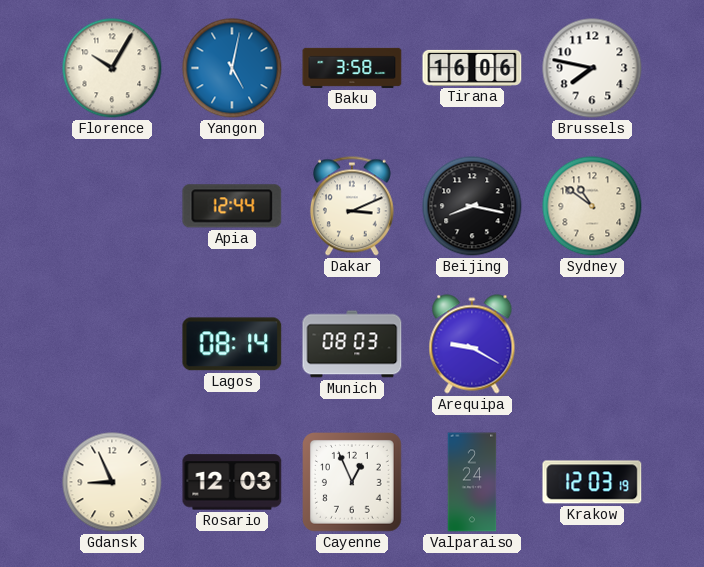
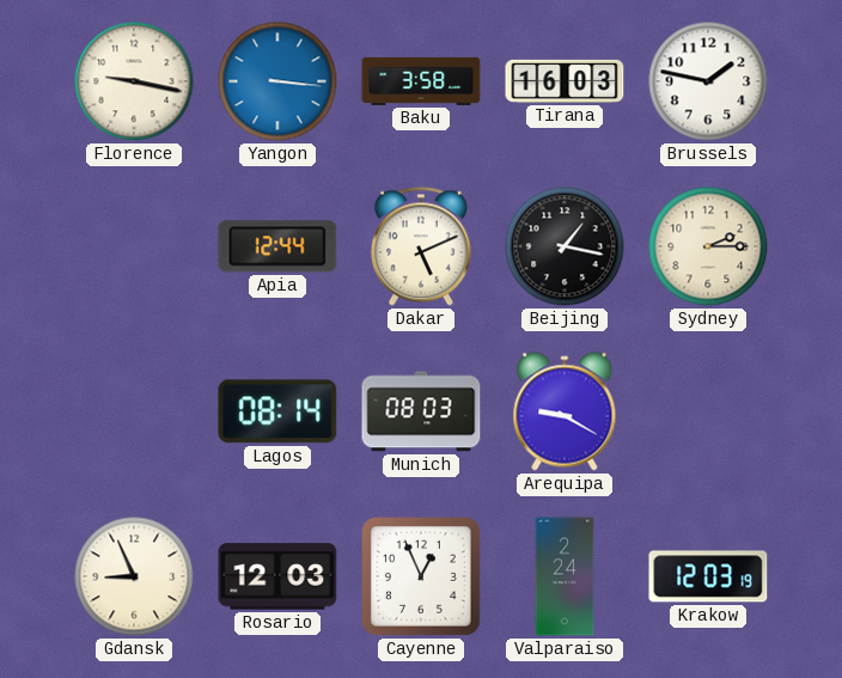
Florence: 10:05 -> 9:17 (134, 81)
Yangon: 5:02 -> 3:16 (277, 81)
Tirana: 16:06 -> 16:03 (565, 81)
Brussels: 7:47 -> 1:47 (708, 81)
Dakar: 3:11 -> 5:11 (421, 246)
Beijing: 8:17 -> 1:17 (565, 246)
Sydney: 10:51 -> 2:15 (708, 246)
